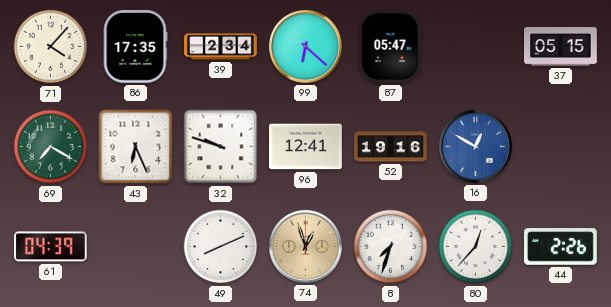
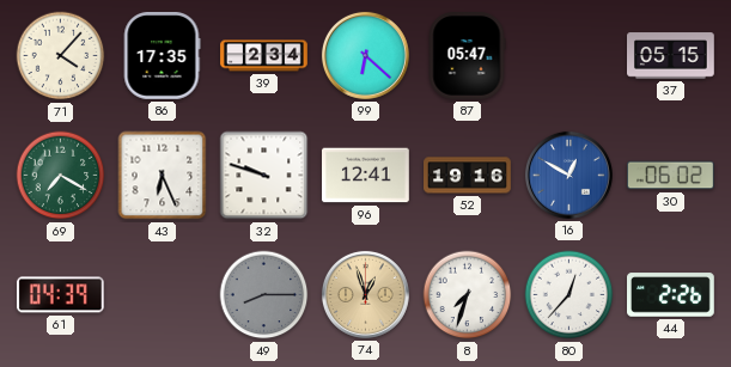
30: none -> 06:02 (671, 176)
49: 8:11 -> 8:15 (264, 295)
49 dial: white -> grey (264, 295)
